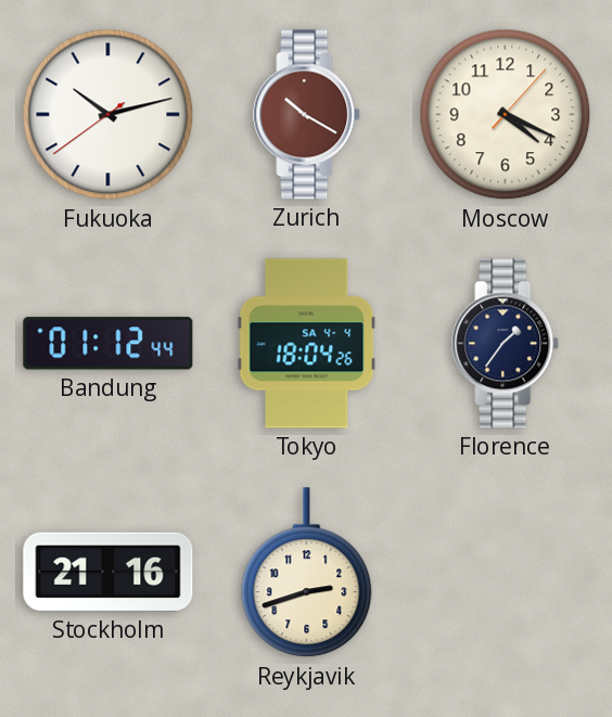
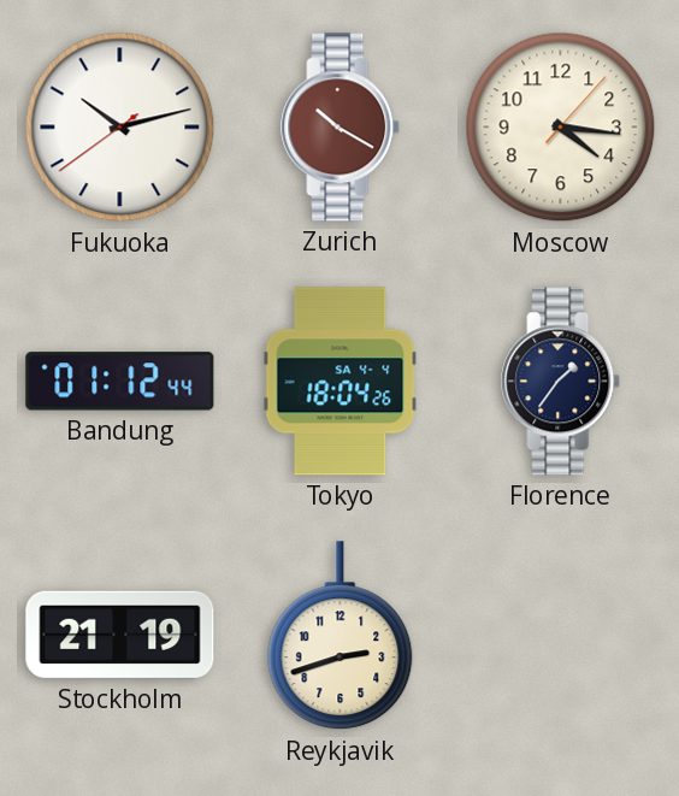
Moscow: 4:19 -> 4:16 (561, 128)
Stockholm: 21:16 -> 21:19 (120, 635)
